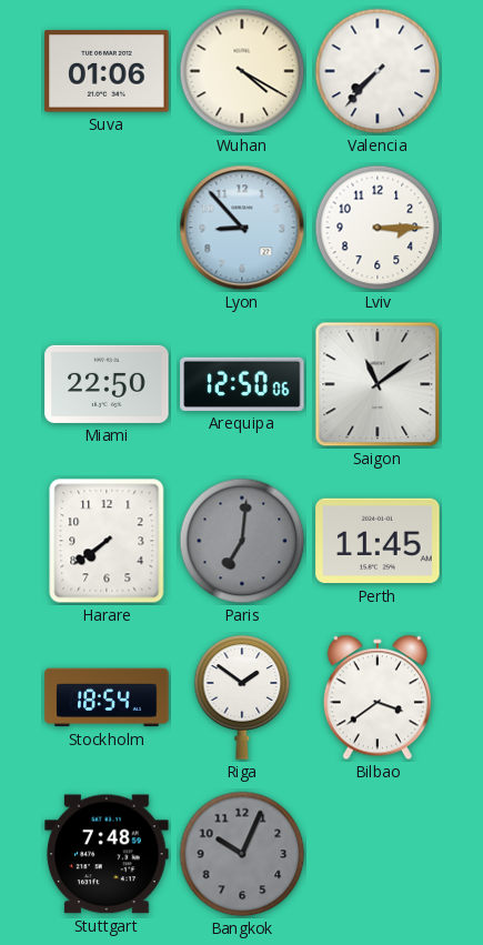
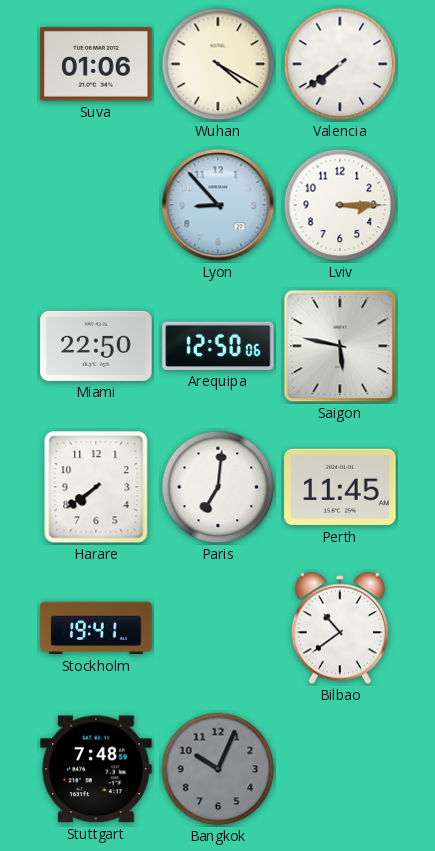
Valencia: 7:37 -> 7:39 (340, 64)
Saigon: 11:09 -> 5:47 (340, 346)
Paris dial: grey -> white (218, 487)
Stockholm: 18:54 -> 19:41 (96, 628)
Riga: 1:51 -> none (242, 697)
Bilbao: 3:39 -> 10:39 (340, 628)
